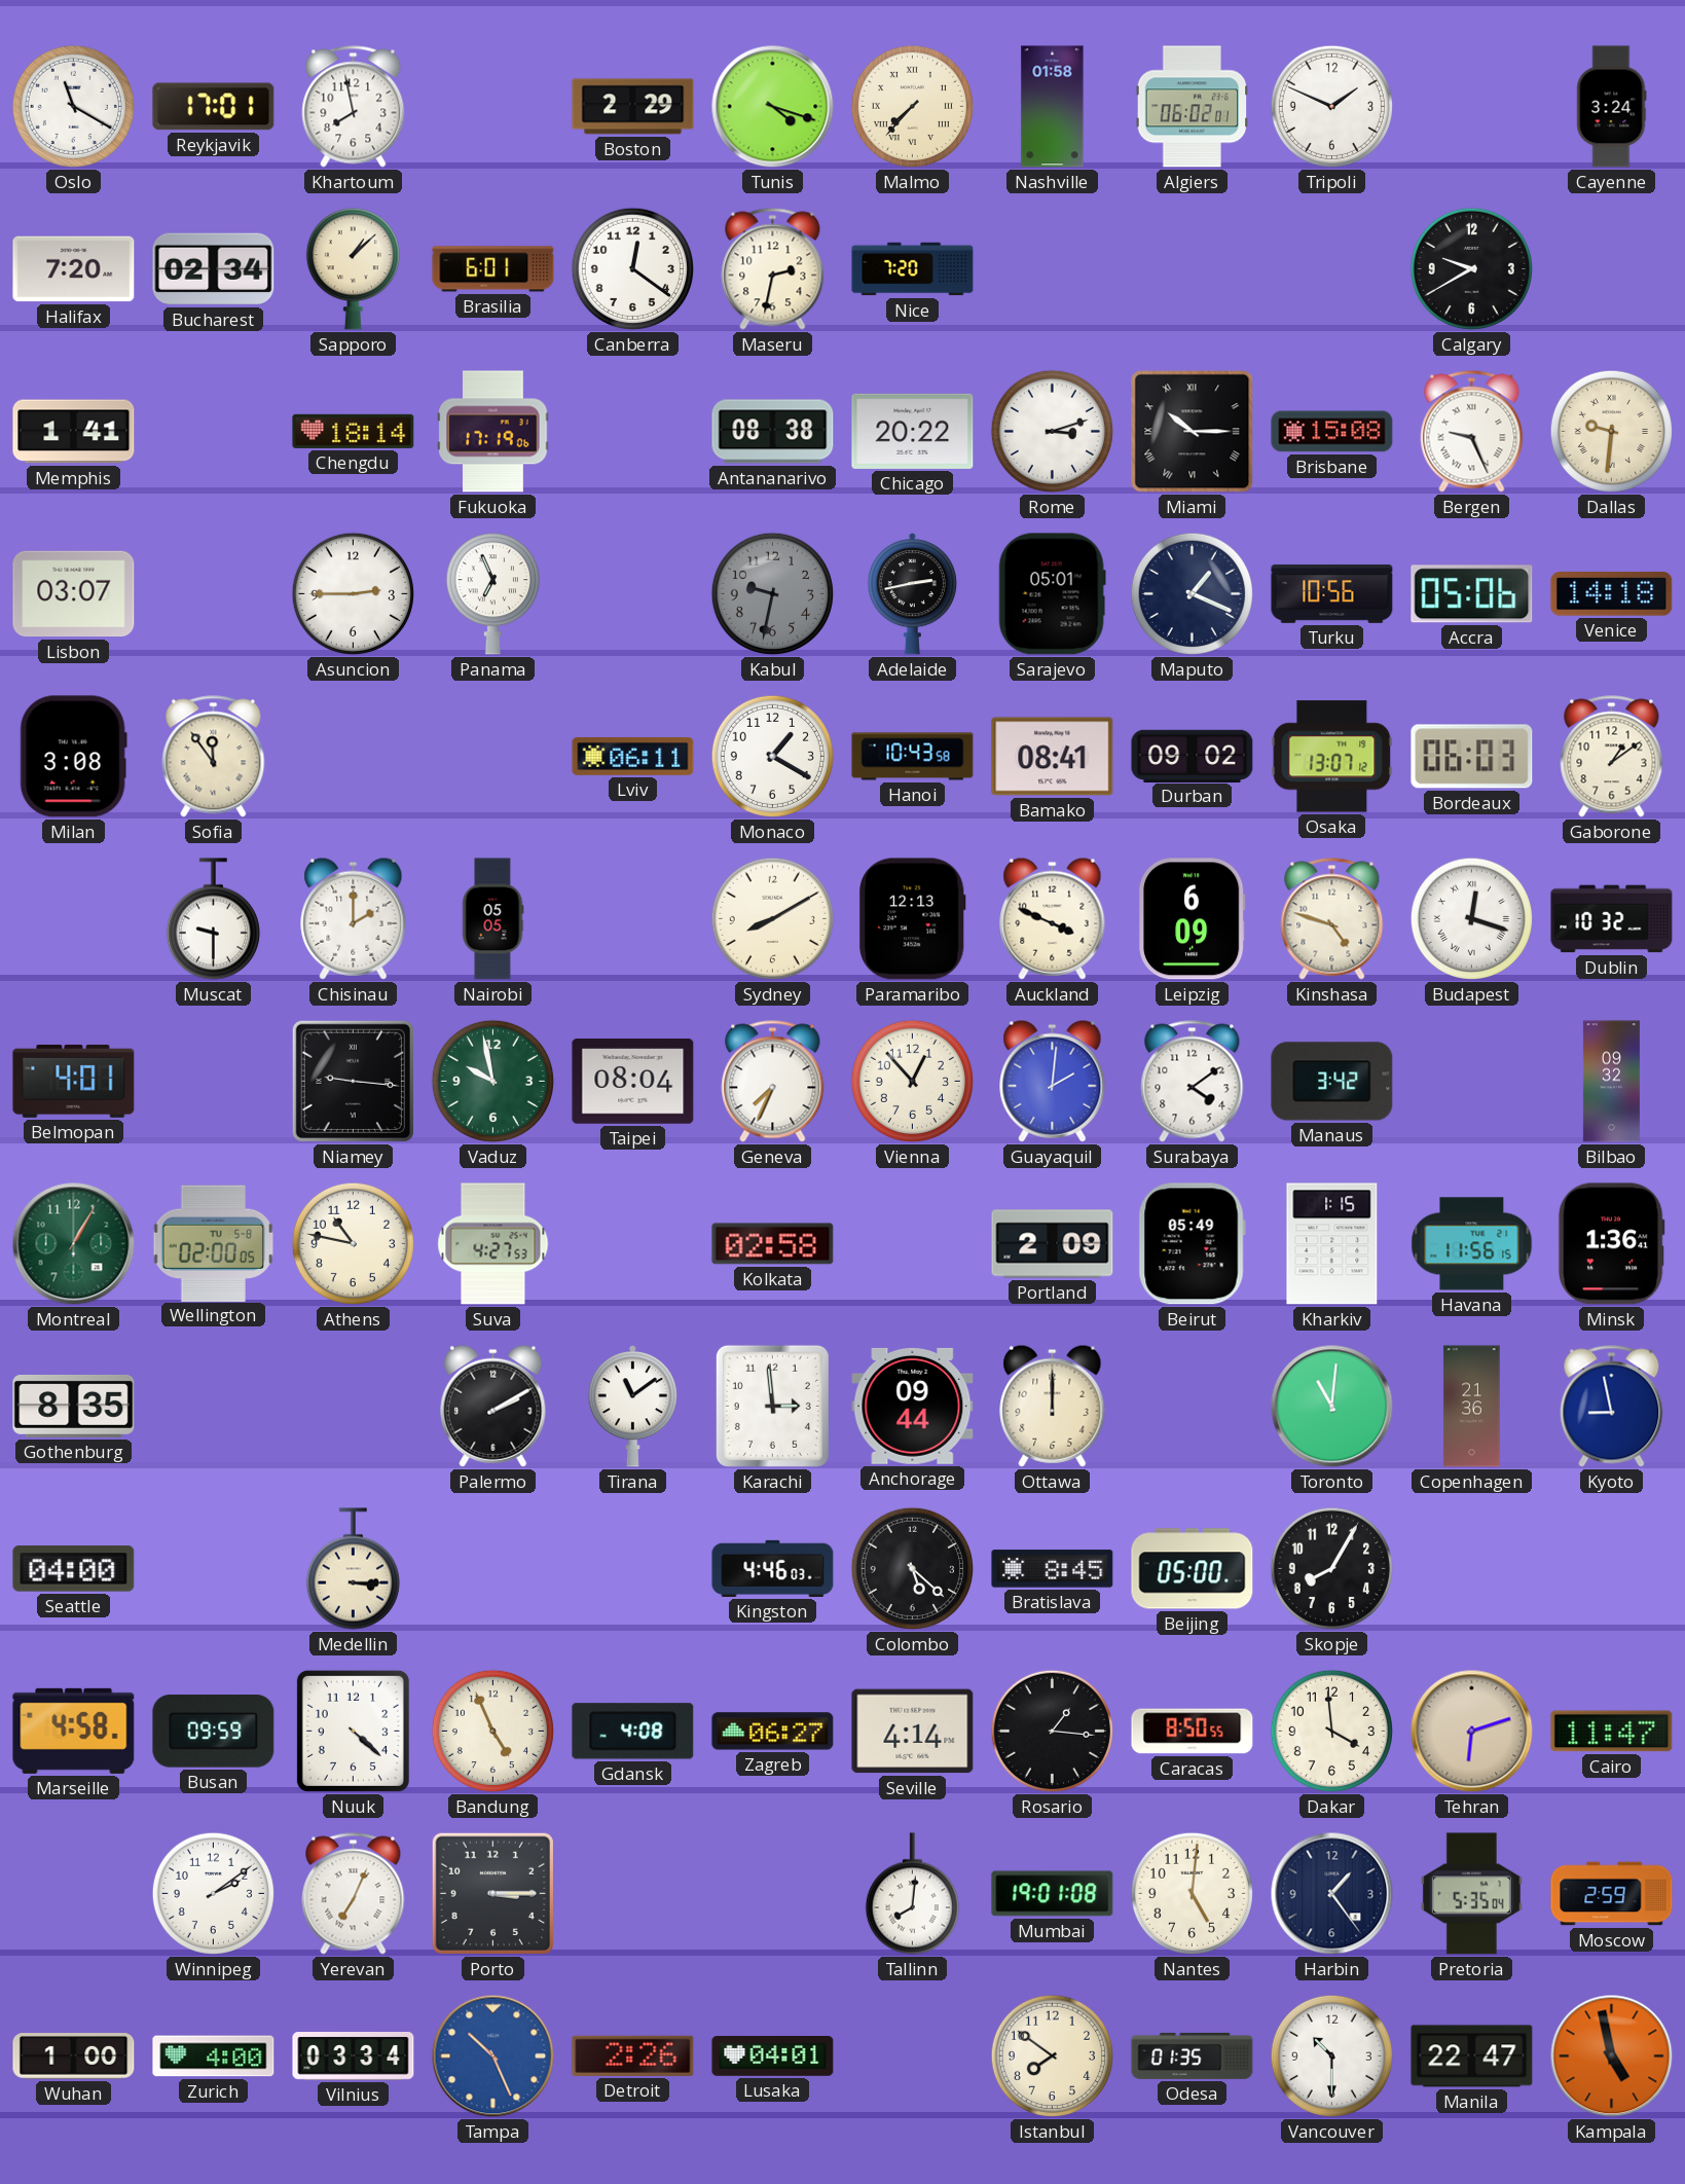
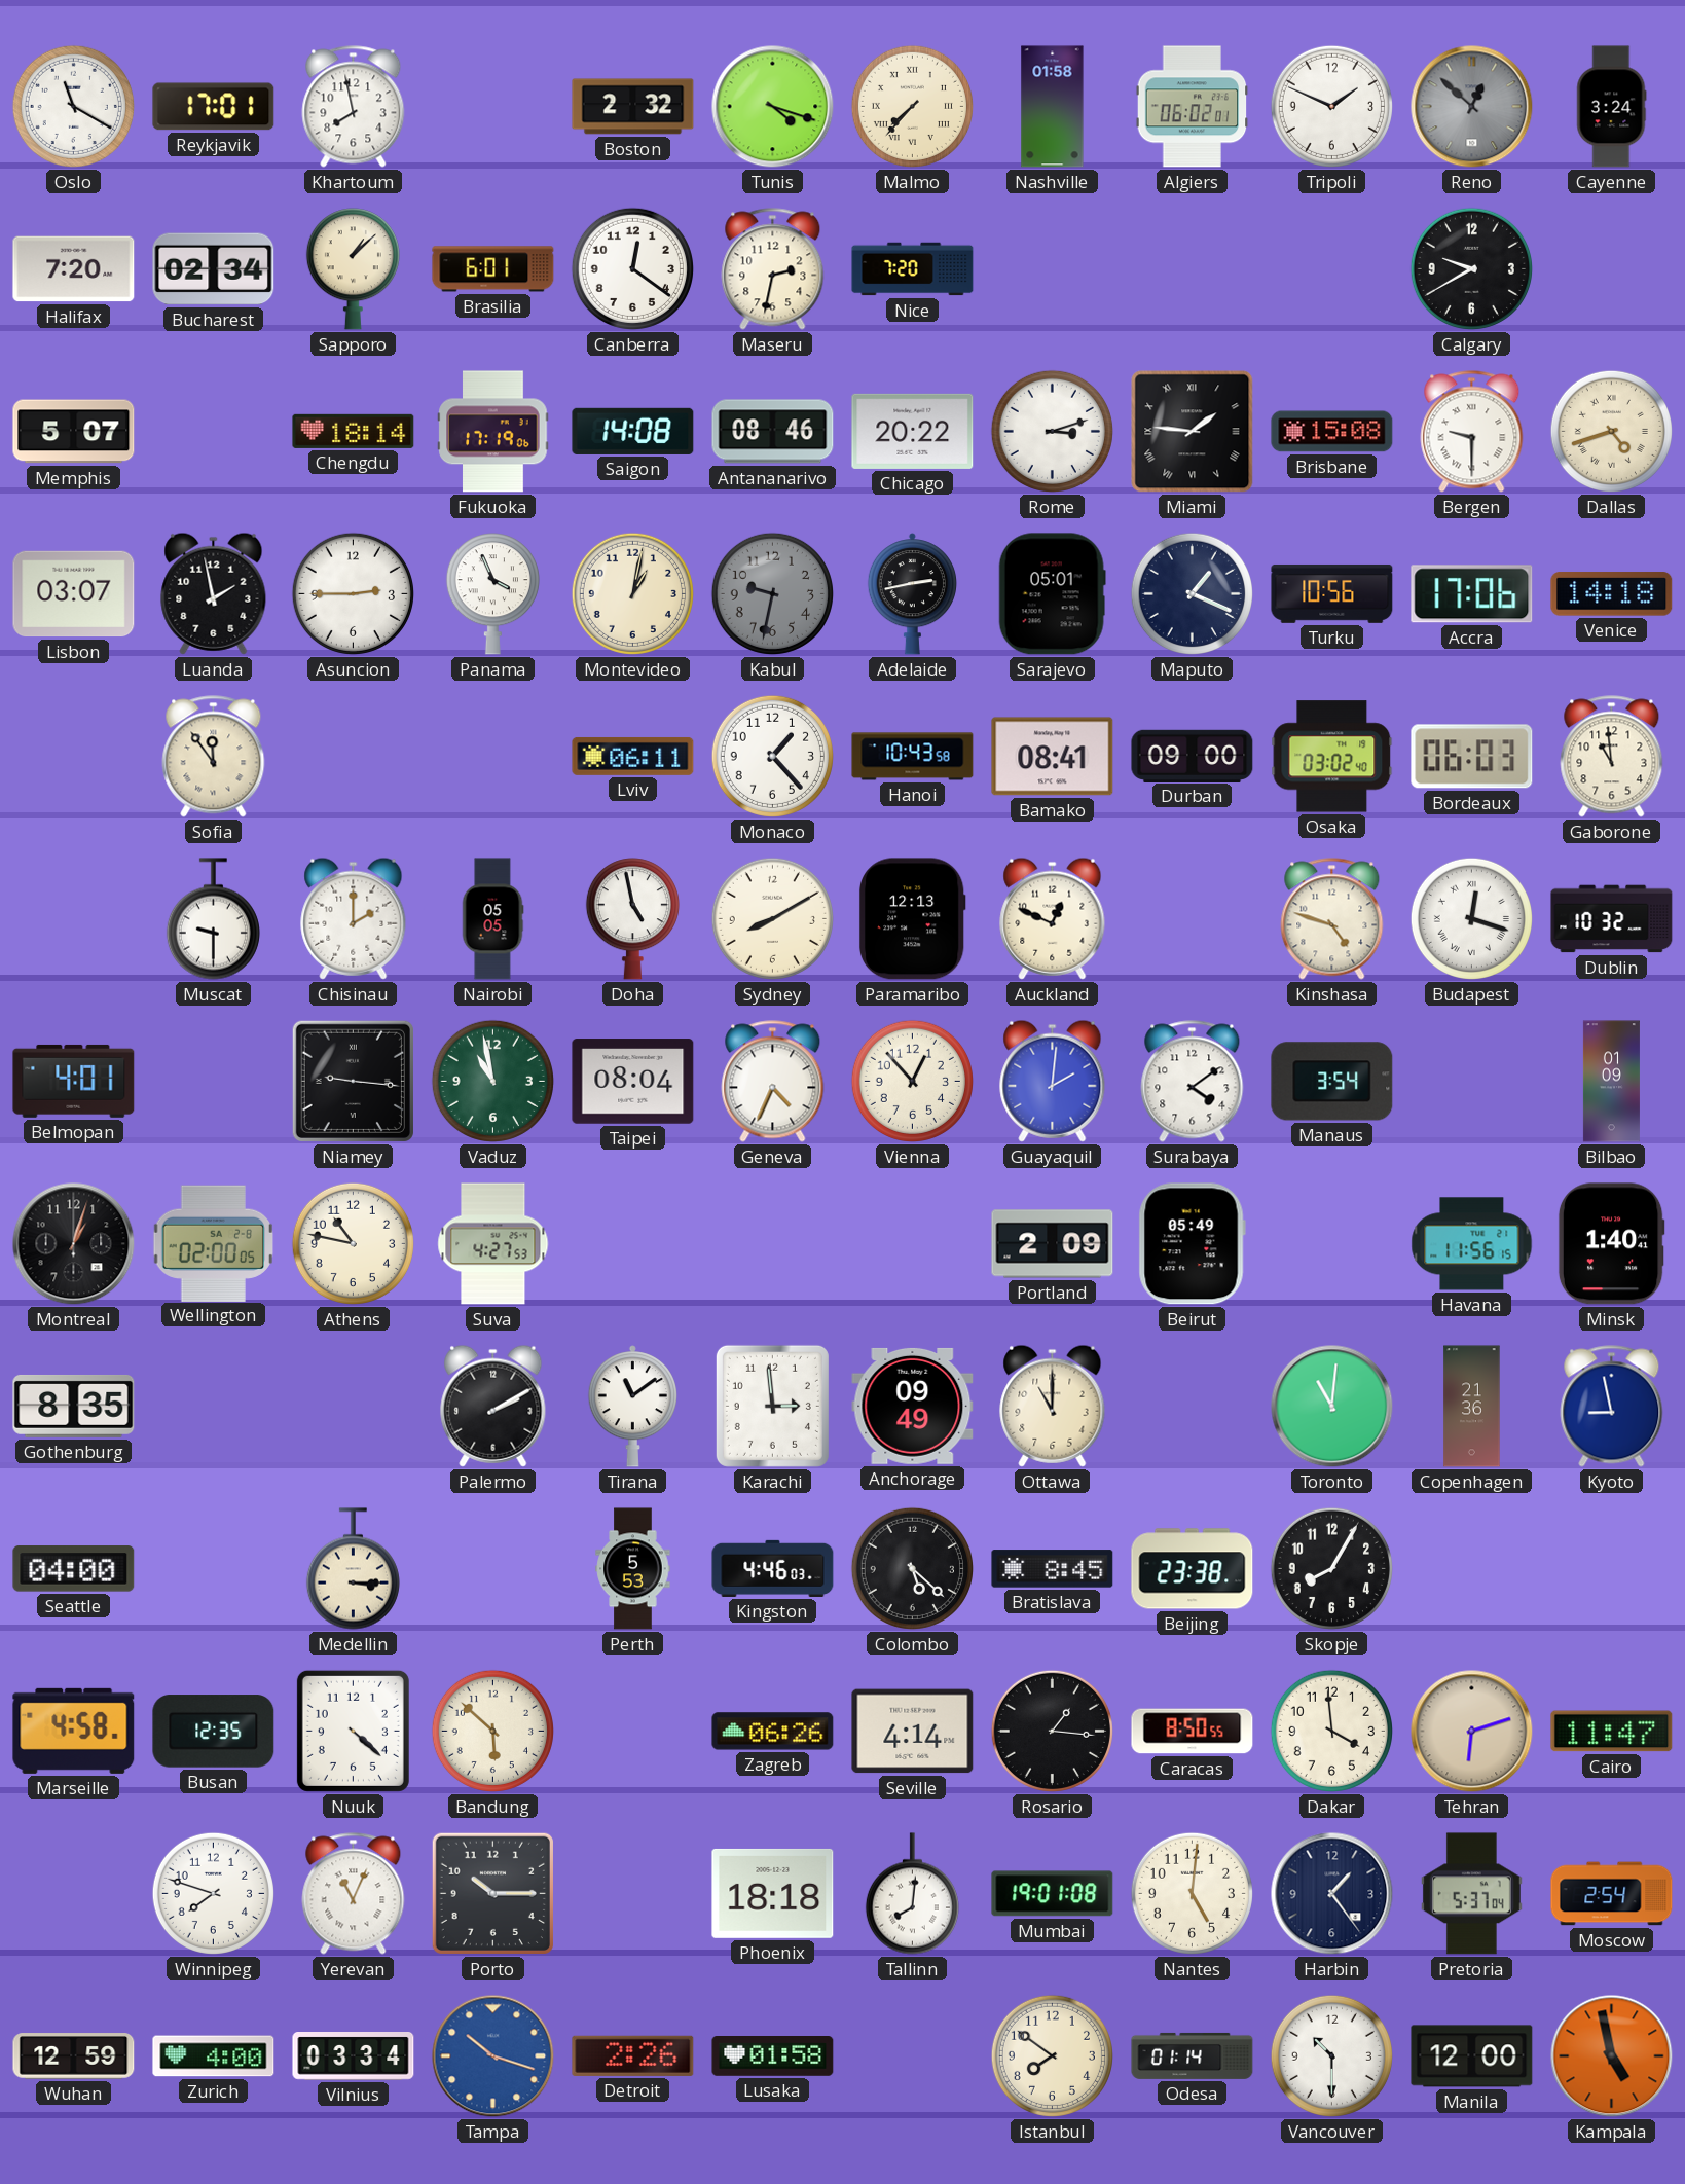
Boston: 2:29 -> 2:32 (633, 107)
Reno: none -> 12:52 (1472, 107)
Memphis: 1:41 -> 5:07 (74, 432)
Saigon: none -> 14:08 (633, 431)
Antananarivo: 08:38 -> 08:46 (773, 432)
Miami: 10:15 -> 1:46 (1193, 432)
Bergen: 9:26 -> 9:30 (1472, 432)
Dallas: 9:31 -> 4:42 (1611, 431)
Luanda: none -> 1:58 (214, 593)
Panama: 6:56 -> 3:56 (492, 594)
Montevideo: none -> 1:02 (632, 593)
Accra: 05:06 -> 17:06 (1472, 594)
Milan: 3:08 -> none (73, 757)
Monaco: 1:20 -> 1:23 (772, 756)
Durban: 09:02 -> 09:00 (1193, 756)
Osaka: 13:07 -> 03:02 (1332, 757)
Gaborone: 1:09 -> 10:59 (1612, 757)
Doha: none -> 4:58 (632, 919)
Auckland: 3:49 -> 12:49 (1053, 918)
Leipzig: 6:09 -> none (1193, 919)
Vaduz: 9:58 -> 10:58 (492, 1081)
Geneva: 7:34 -> 4:34 (773, 1082)
Manaus: 3:42 -> 3:54 (1332, 1082)
Bilbao: 09:32 -> 01:09 (1611, 1082)
Montreal: 1:05 -> 1:03 (74, 1244)
Montreal dial: green -> black (74, 1244)
Wellington date: TU 5-8 -> SA 2-8 (213, 1243)
Kolkata: 02:58 -> none (773, 1244)
Kharkiv: 1:15 -> none (1332, 1244)
Minsk: 1:36 -> 1:40 (1611, 1244)
Anchorage: 09:44 -> 09:49 (913, 1406)
Ottawa: 12:00 -> 11:00 (1053, 1406)
Perth: none -> 5:53 (633, 1569)
Beijing: 05:00 -> 23:38 (1193, 1569)
Busan: 09:59 -> 12:35 (214, 1732)
Bandung: 4:56 -> 5:52 (492, 1731)
Gdansk: 4:08 -> none (633, 1732)
Zagreb: 06:27 -> 06:26 (773, 1732)
Winnipeg: 2:09 -> 7:48 (213, 1893)
Yerevan: 7:04 -> 11:04 (354, 1894)
Porto: 3:15 -> 10:15 (492, 1893)
Phoenix: none -> 18:18 (773, 1893)
Pretoria: 5:35 -> 5:37 (1471, 1894)
Moscow: 2:59 -> 2:54 (1612, 1894)
Wuhan: 1:00 -> 12:59 (74, 2056)
Tampa: 10:26 -> 10:18 (493, 2056)
Lusaka: 04:01 -> 01:58 (773, 2056)
Odesa: 01:35 -> 01:14 (1193, 2055)
Manila: 22:47 -> 12:00 (1472, 2056)
